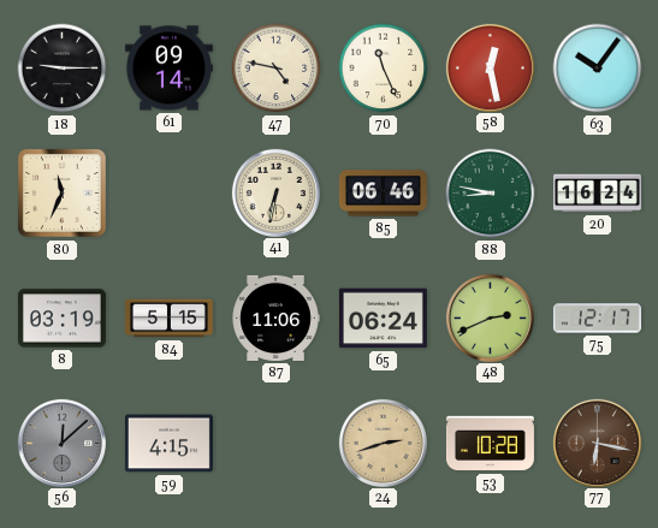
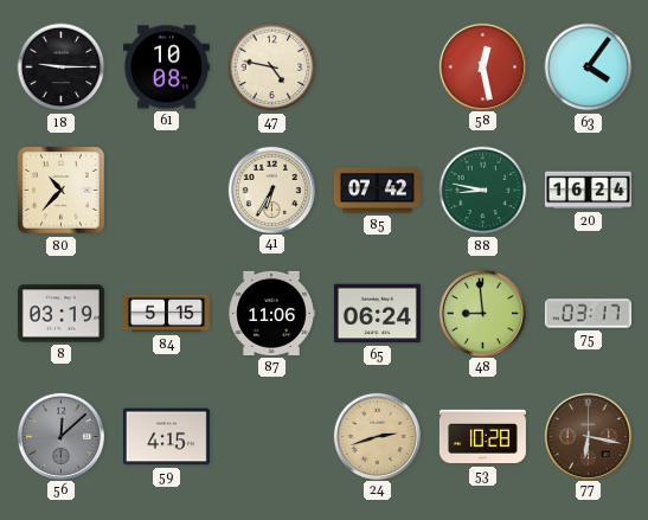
61: 09:14 -> 10:08 (166, 68)
70: 11:26 -> none (384, 69)
63: 10:06 -> 4:06 (589, 68)
80: 11:34 -> 10:37 (60, 190)
41: 6:32 -> 6:35 (271, 190)
85: 06:46 -> 07:42 (377, 191)
48: 2:41 -> 8:59 (482, 313)
75: 12:17 -> 03:17 (588, 314)
